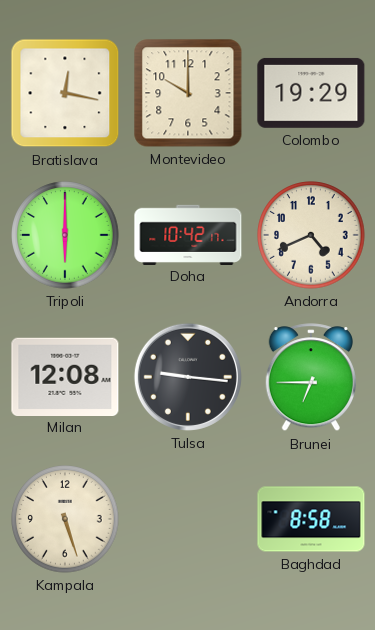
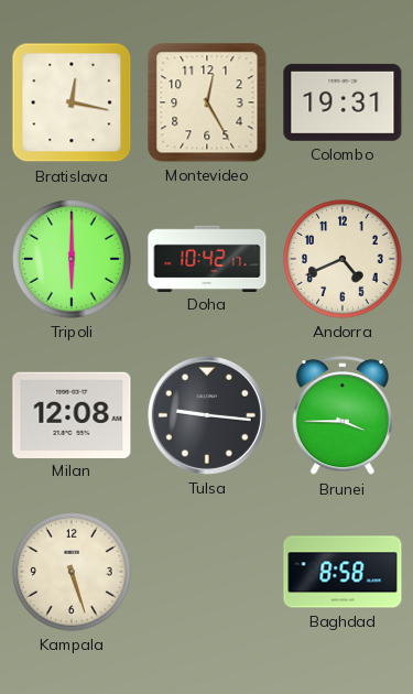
Montevideo: 10:00 -> 12:25 (207, 102)
Colombo: 19:29 -> 19:31 (343, 102)
Brunei: 6:45 -> 3:45 (343, 416)
